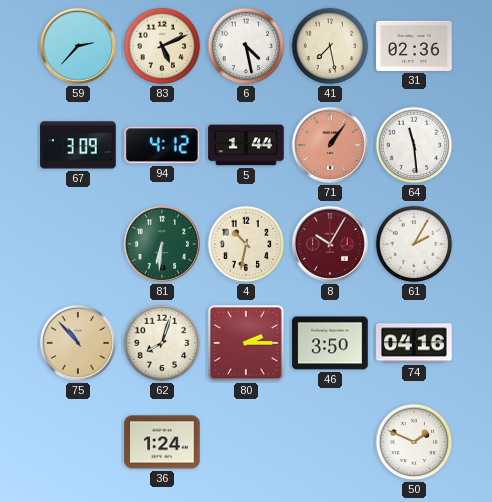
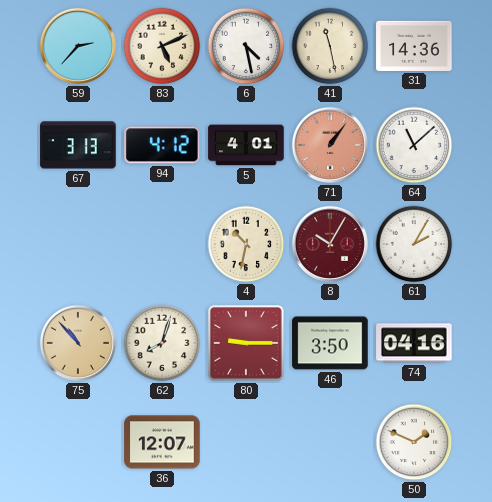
41: 7:28 -> 11:28 (330, 46)
31: 02:36 -> 14:36 (414, 46)
67: 3:09 -> 3:13 (78, 145)
5: 1:44 -> 4:01 (246, 145)
64: 11:29 -> 11:08 (414, 145)
81: 6:31 -> none (162, 244)
80: 2:15 -> 9:15 (246, 343)
36: 1:24 -> 12:07 (162, 442)
